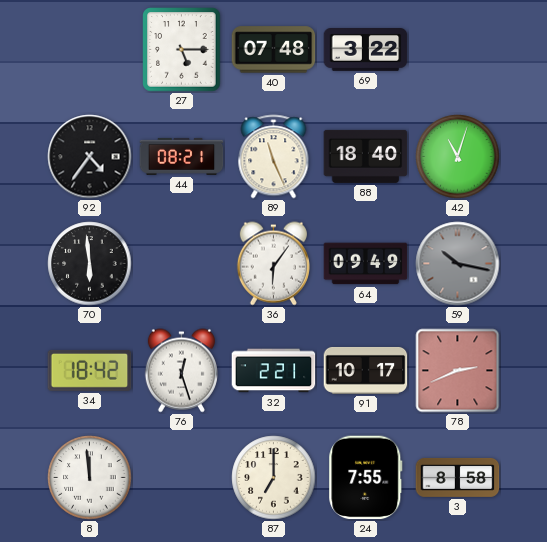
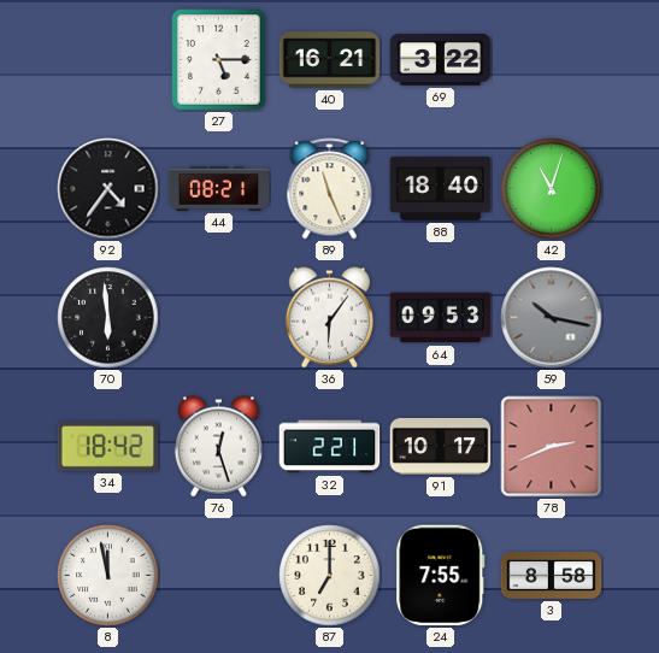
40: 07:48 -> 16:21 (330, 60)
64: 09:49 -> 09:53 (441, 318)
8: 11:59 -> 11:58 (108, 576)
